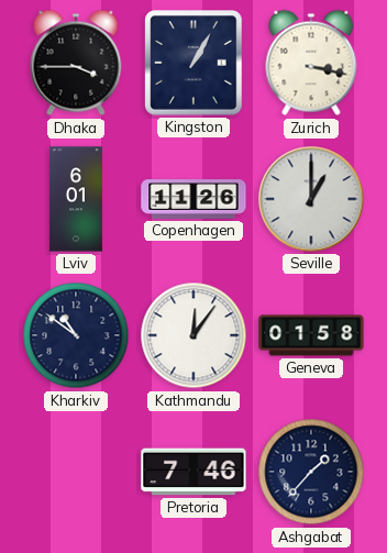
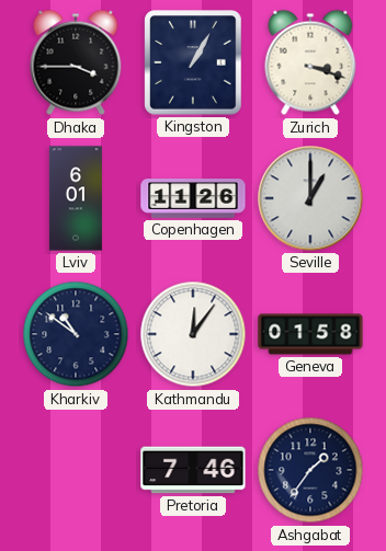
Zurich: 3:17 -> 3:18 (310, 62)
Ashgabat: 1:37 -> 1:36 (310, 470)
